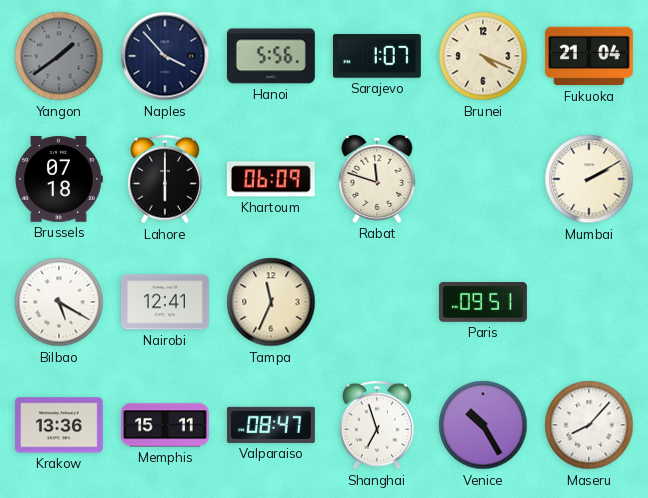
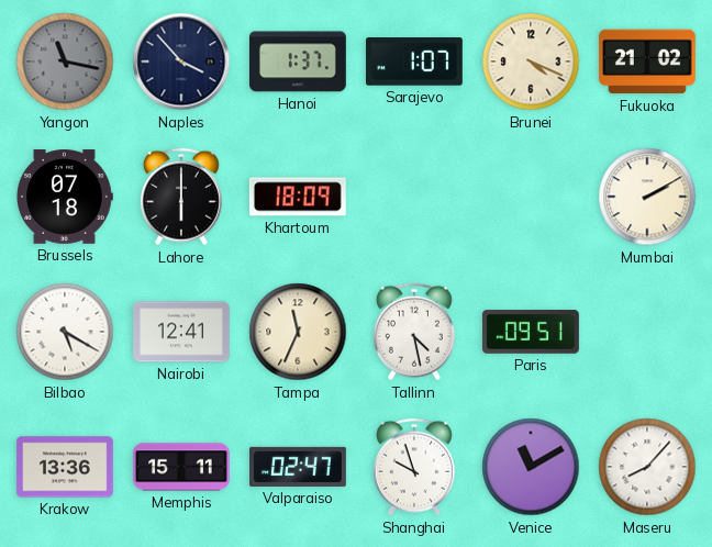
Yangon: 1:39 -> 11:17 (65, 62)
Hanoi: 5:56 -> 1:37 (298, 62)
Fukuoka: 21:04 -> 21:02 (647, 62)
Khartoum: 06:09 -> 18:09 (298, 197)
Rabat: 11:48 -> none (377, 179)
Tallinn: none -> 4:28 (414, 332)
Valparaiso: 08:47 -> 02:47 (299, 467)
Shanghai: 6:57 -> 9:57 (414, 467)
Venice: 10:25 -> 11:10 (531, 467)
